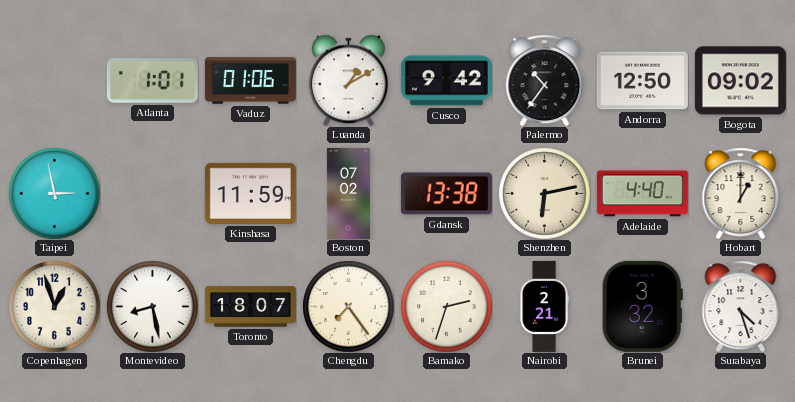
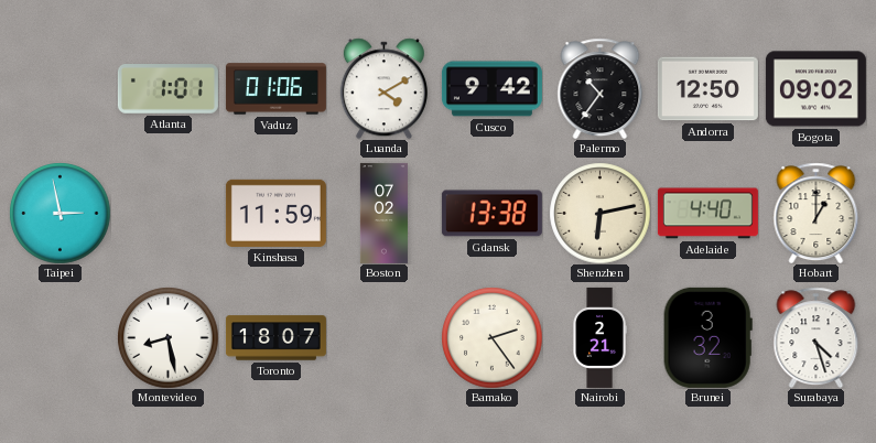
Luanda: 1:10 -> 4:10 (383, 88)
Copenhagen: 12:57 -> none (54, 306)
Chengdu: 7:24 -> none (348, 306)
Bamako: 2:33 -> 2:24 (491, 337)
